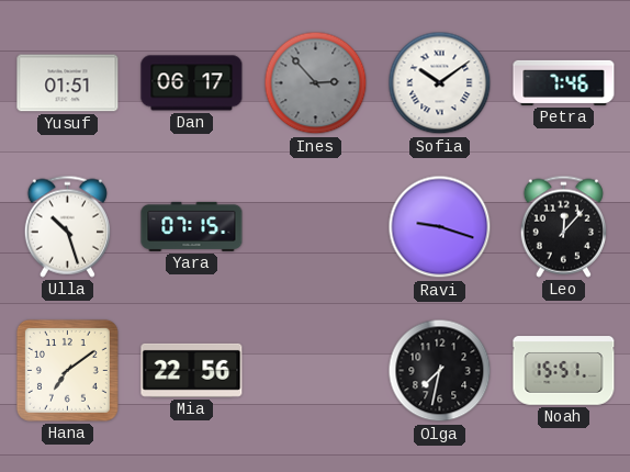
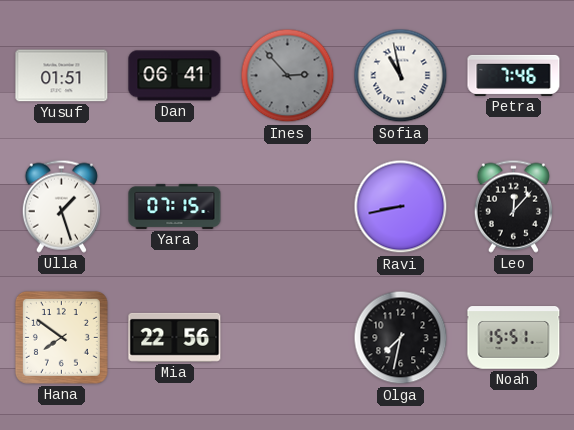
Dan: 06:17 -> 06:41 (175, 76)
Sofia: 10:09 -> 10:58 (401, 76)
Ulla: 10:27 -> 1:27 (61, 206)
Ravi: 9:18 -> 8:43 (401, 207)
Hana: 7:09 -> 7:51 (61, 337)
